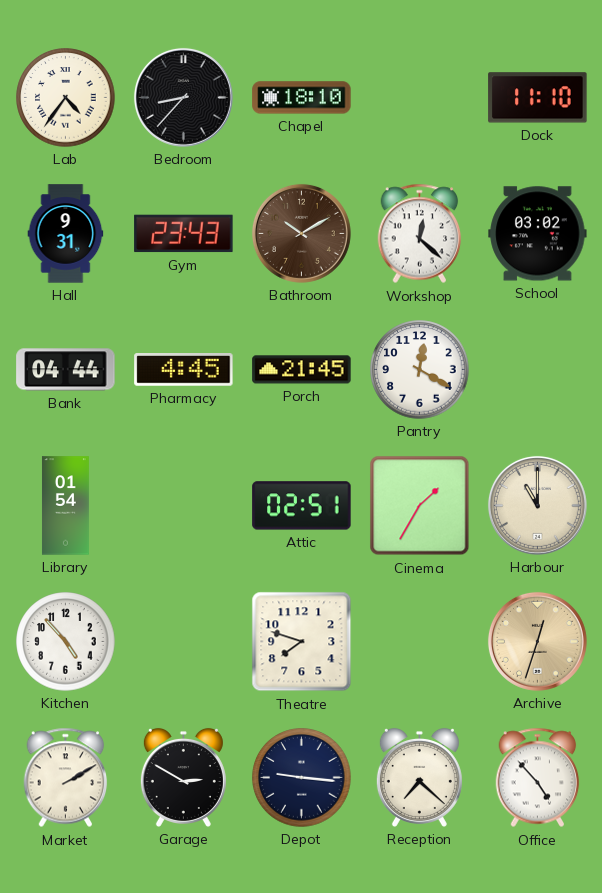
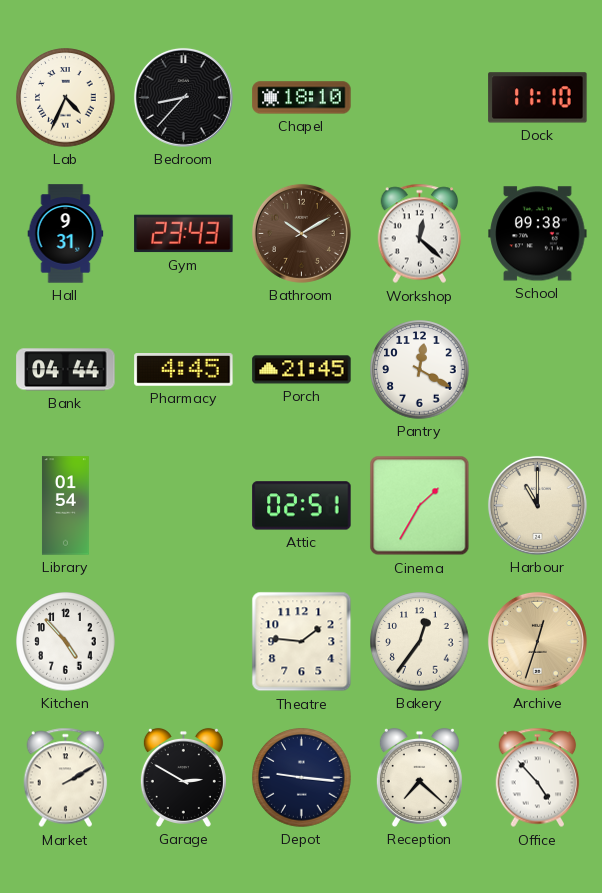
Lab: 4:36 -> 4:34 (66, 98)
School: 03:02 -> 09:38 (538, 234)
Theatre: 7:48 -> 1:46 (302, 642)
Bakery: none -> 12:36 (420, 642)
